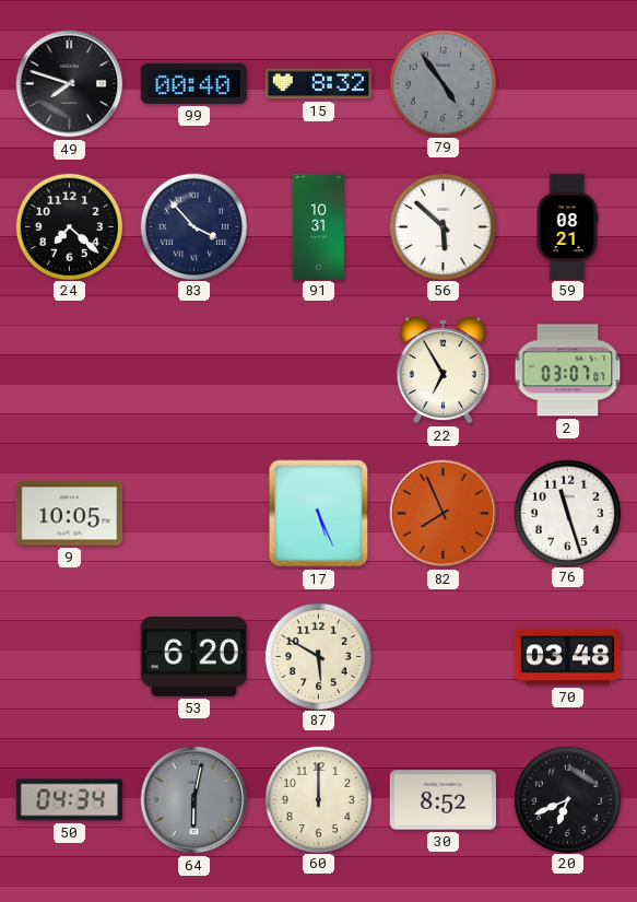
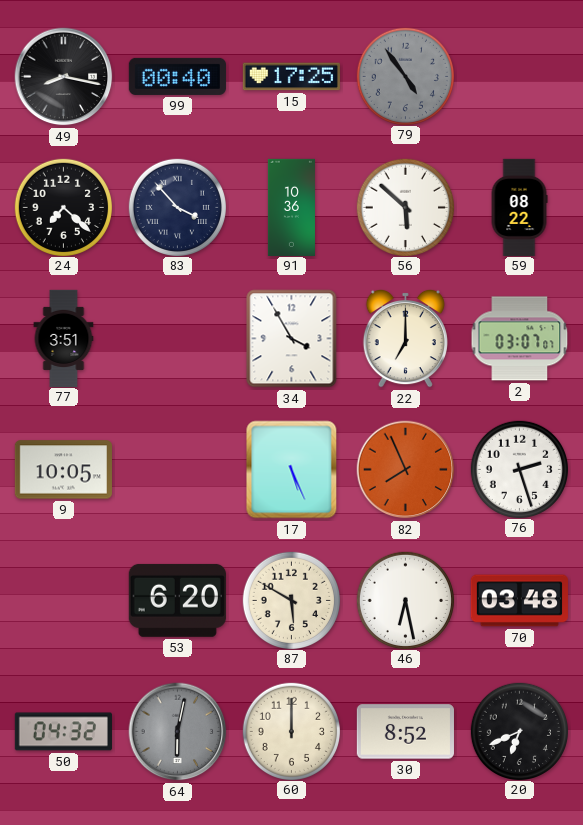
49: 7:48 -> 8:17 (64, 77)
15: 8:32 -> 17:25 (291, 77)
91: 10:31 -> 10:36 (291, 207)
59: 08:21 -> 08:22 (519, 207)
77: none -> 3:51 (64, 338)
34: none -> 3:55 (292, 339)
22: 6:55 -> 7:00 (405, 338)
76: 11:27 -> 2:27 (519, 469)
46: none -> 6:28 (405, 600)
50: 04:34 -> 04:32 (63, 732)
